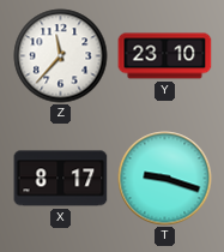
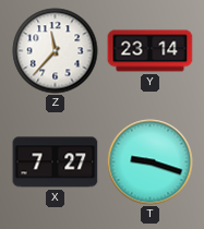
Y: 23:10 -> 23:14 (151, 51)
X: 8:17 -> 7:27 (56, 162)
